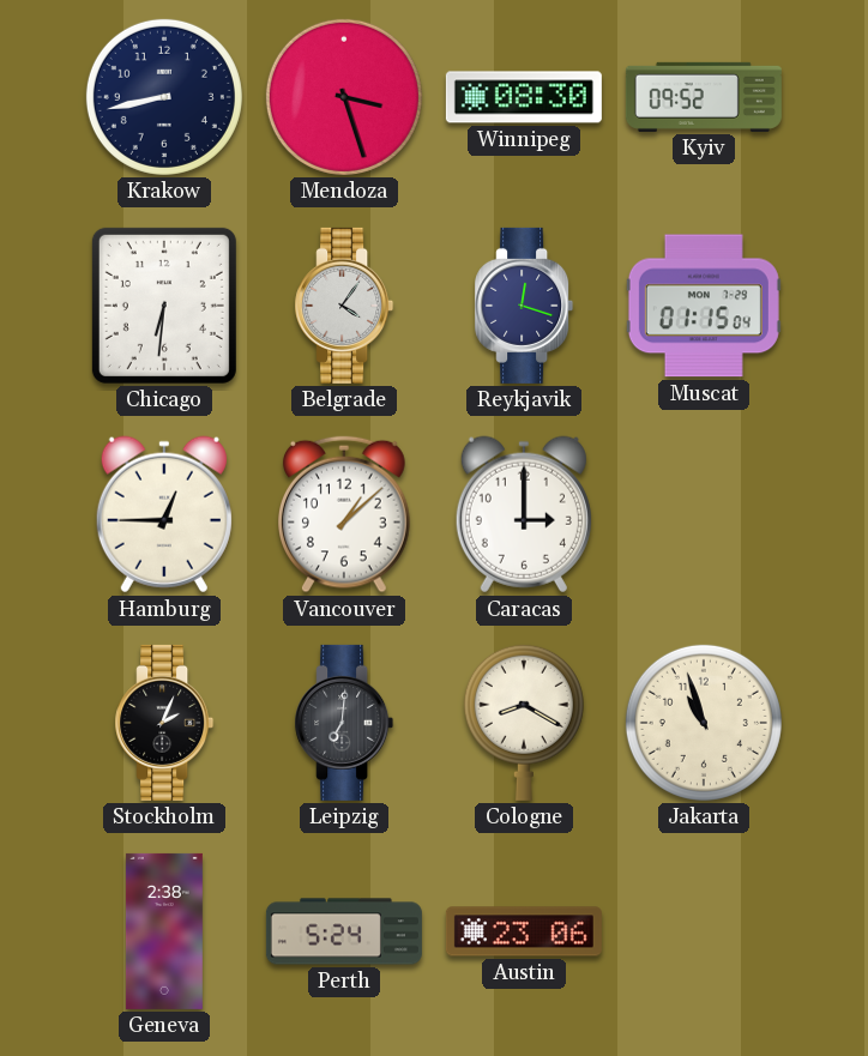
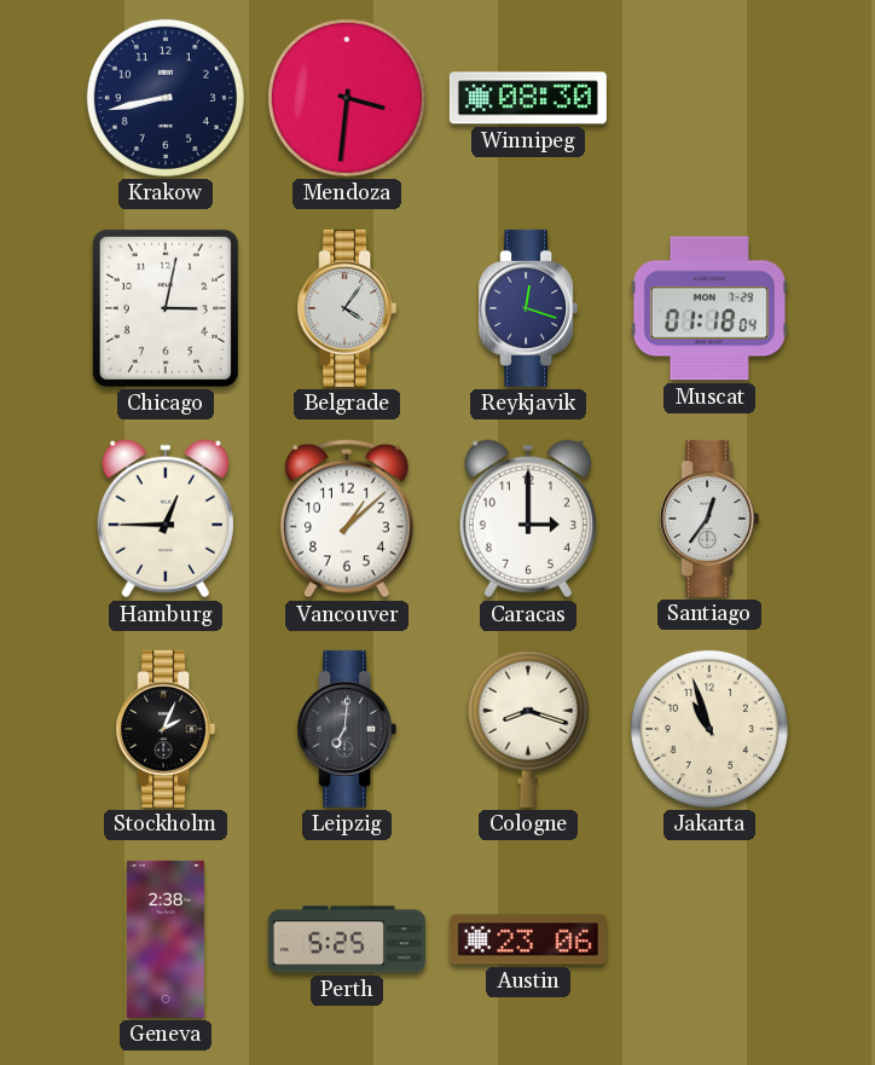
Mendoza: 3:27 -> 3:31 (347, 98)
Kyiv: 09:52 -> none (704, 97)
Chicago: 6:31 -> 3:02 (166, 308)
Muscat: 01:15 -> 01:18 (709, 308)
Santiago: none -> 12:36 (709, 519)
Cologne: 8:20 -> 8:18 (528, 729)
Perth: 5:24 -> 5:25 (347, 939)
